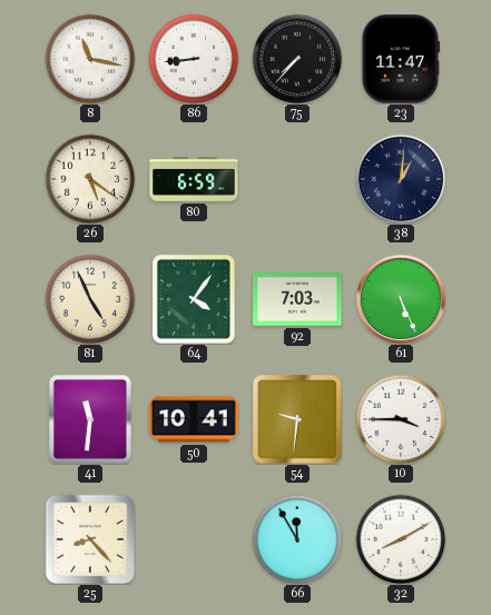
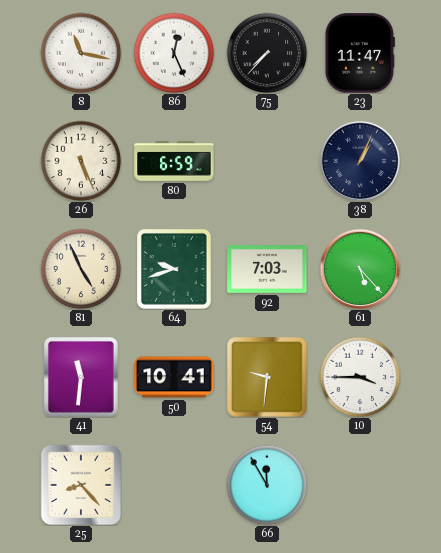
86: 8:44 -> 12:26 (174, 53)
26: 5:21 -> 5:26 (81, 161)
38: 1:01 -> 1:04 (360, 161)
64: 4:06 -> 9:42 (174, 269)
61: 5:26 -> 5:23 (360, 269)
32: 8:10 -> none (401, 539)
